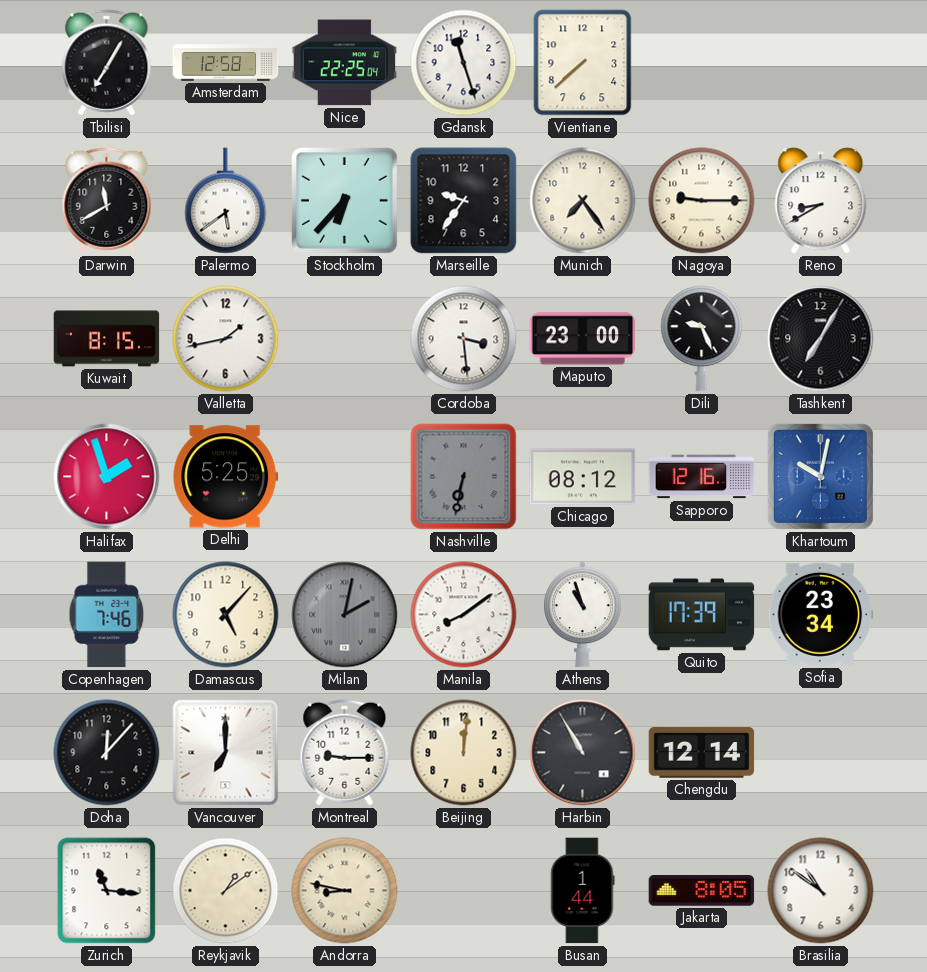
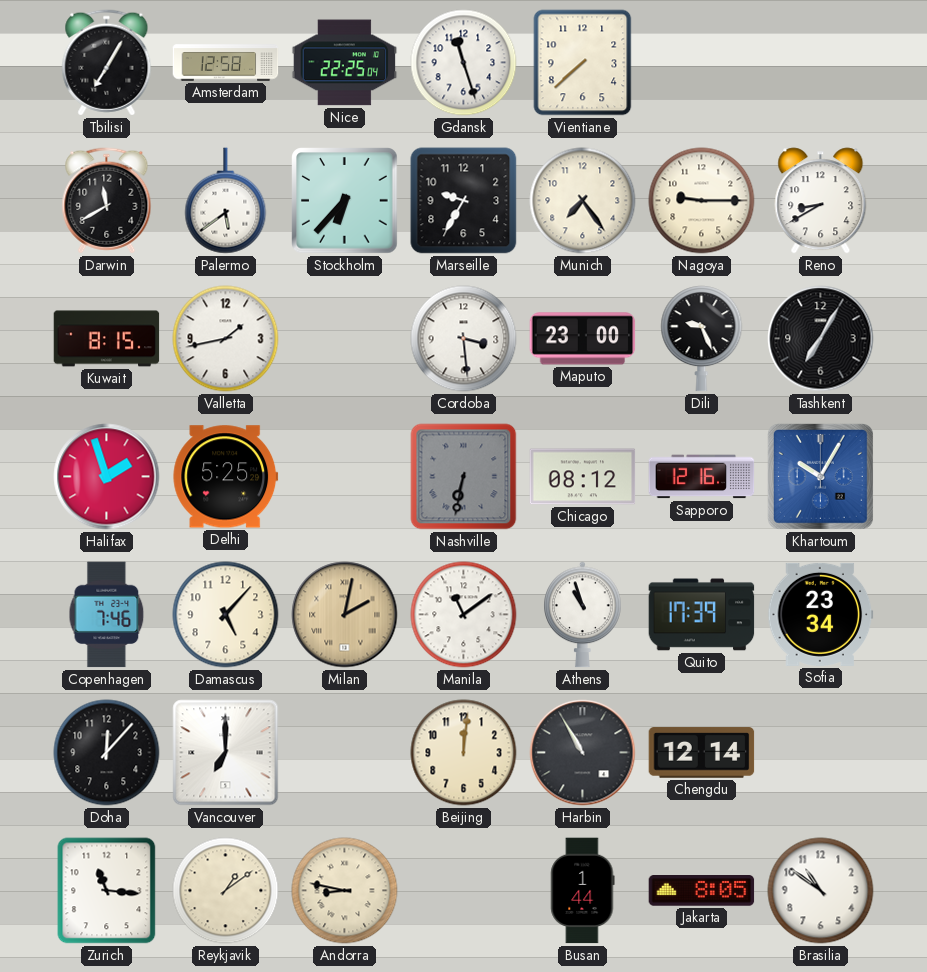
Marseille: 9:36 -> 9:35 (464, 201)
Khartoum: 10:02 -> 10:05 (820, 476)
Milan dial: grey -> champagne (345, 615)
Manila: 8:09 -> 11:09 (464, 615)
Montreal: 9:15 -> none (345, 753)
